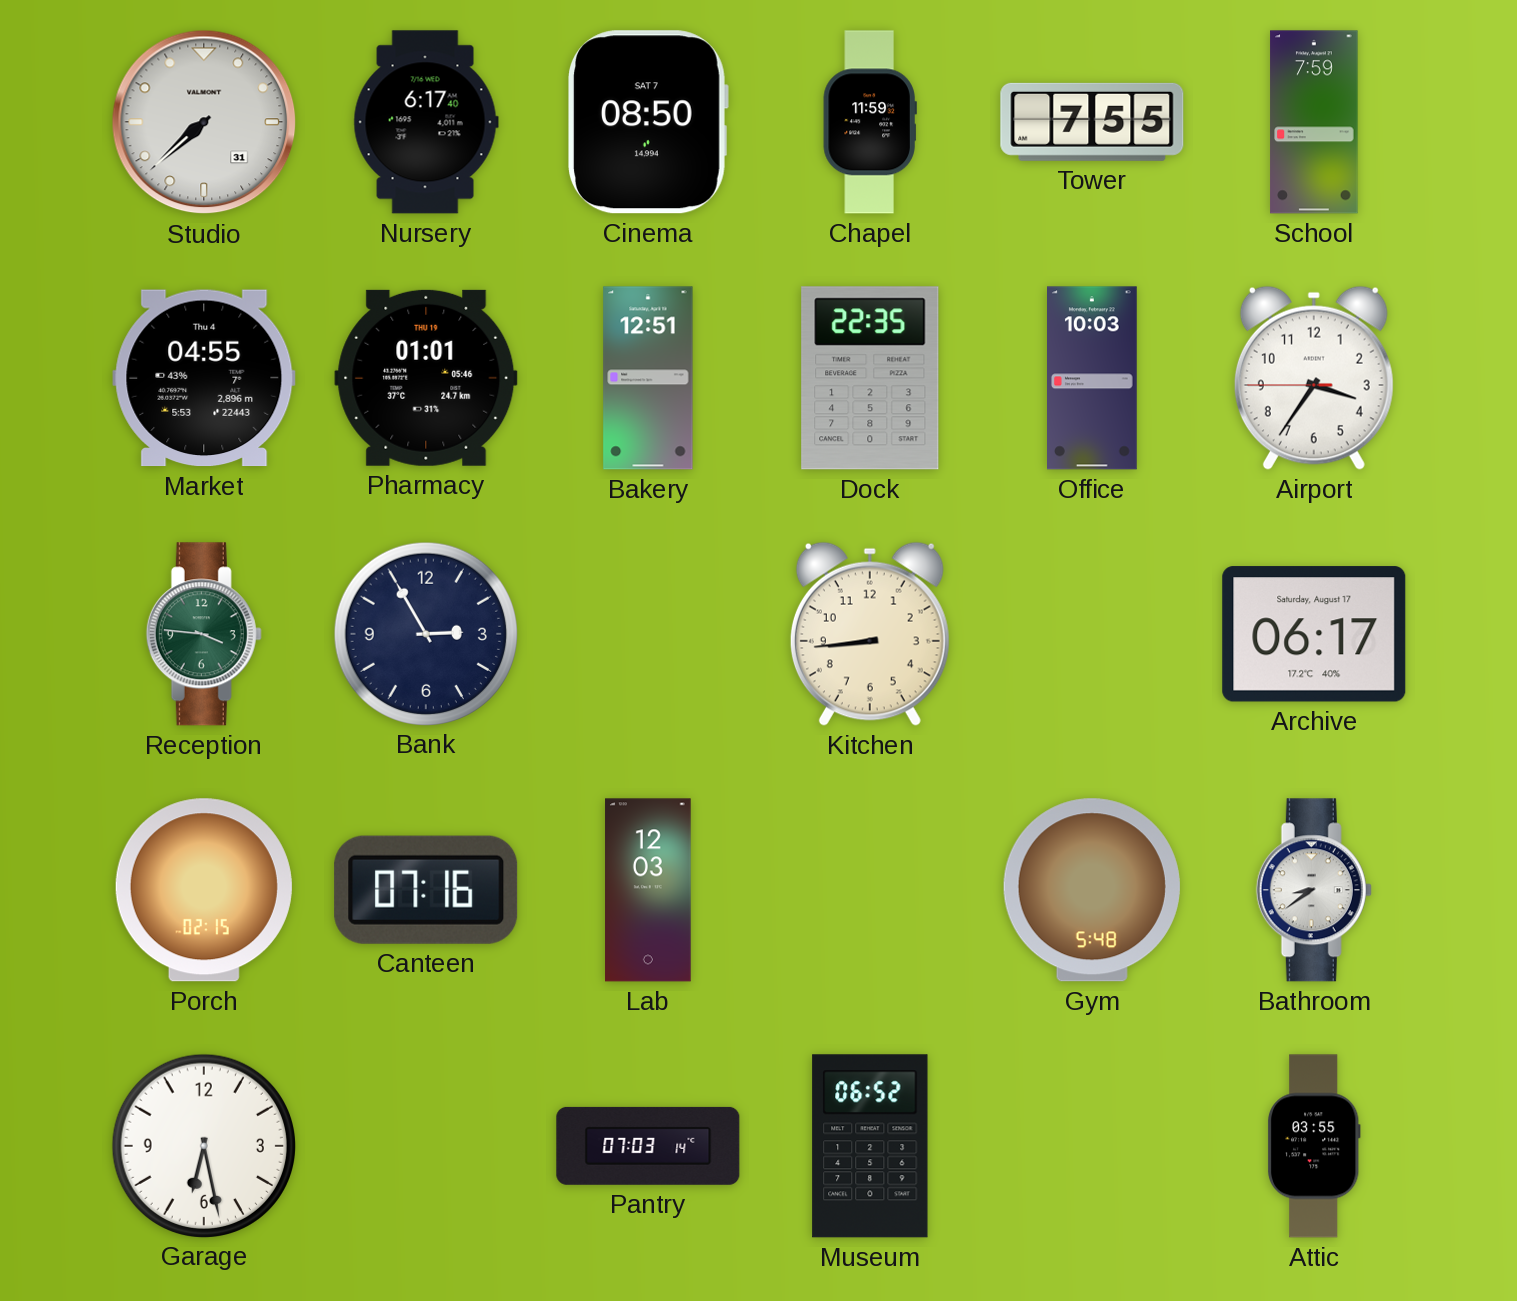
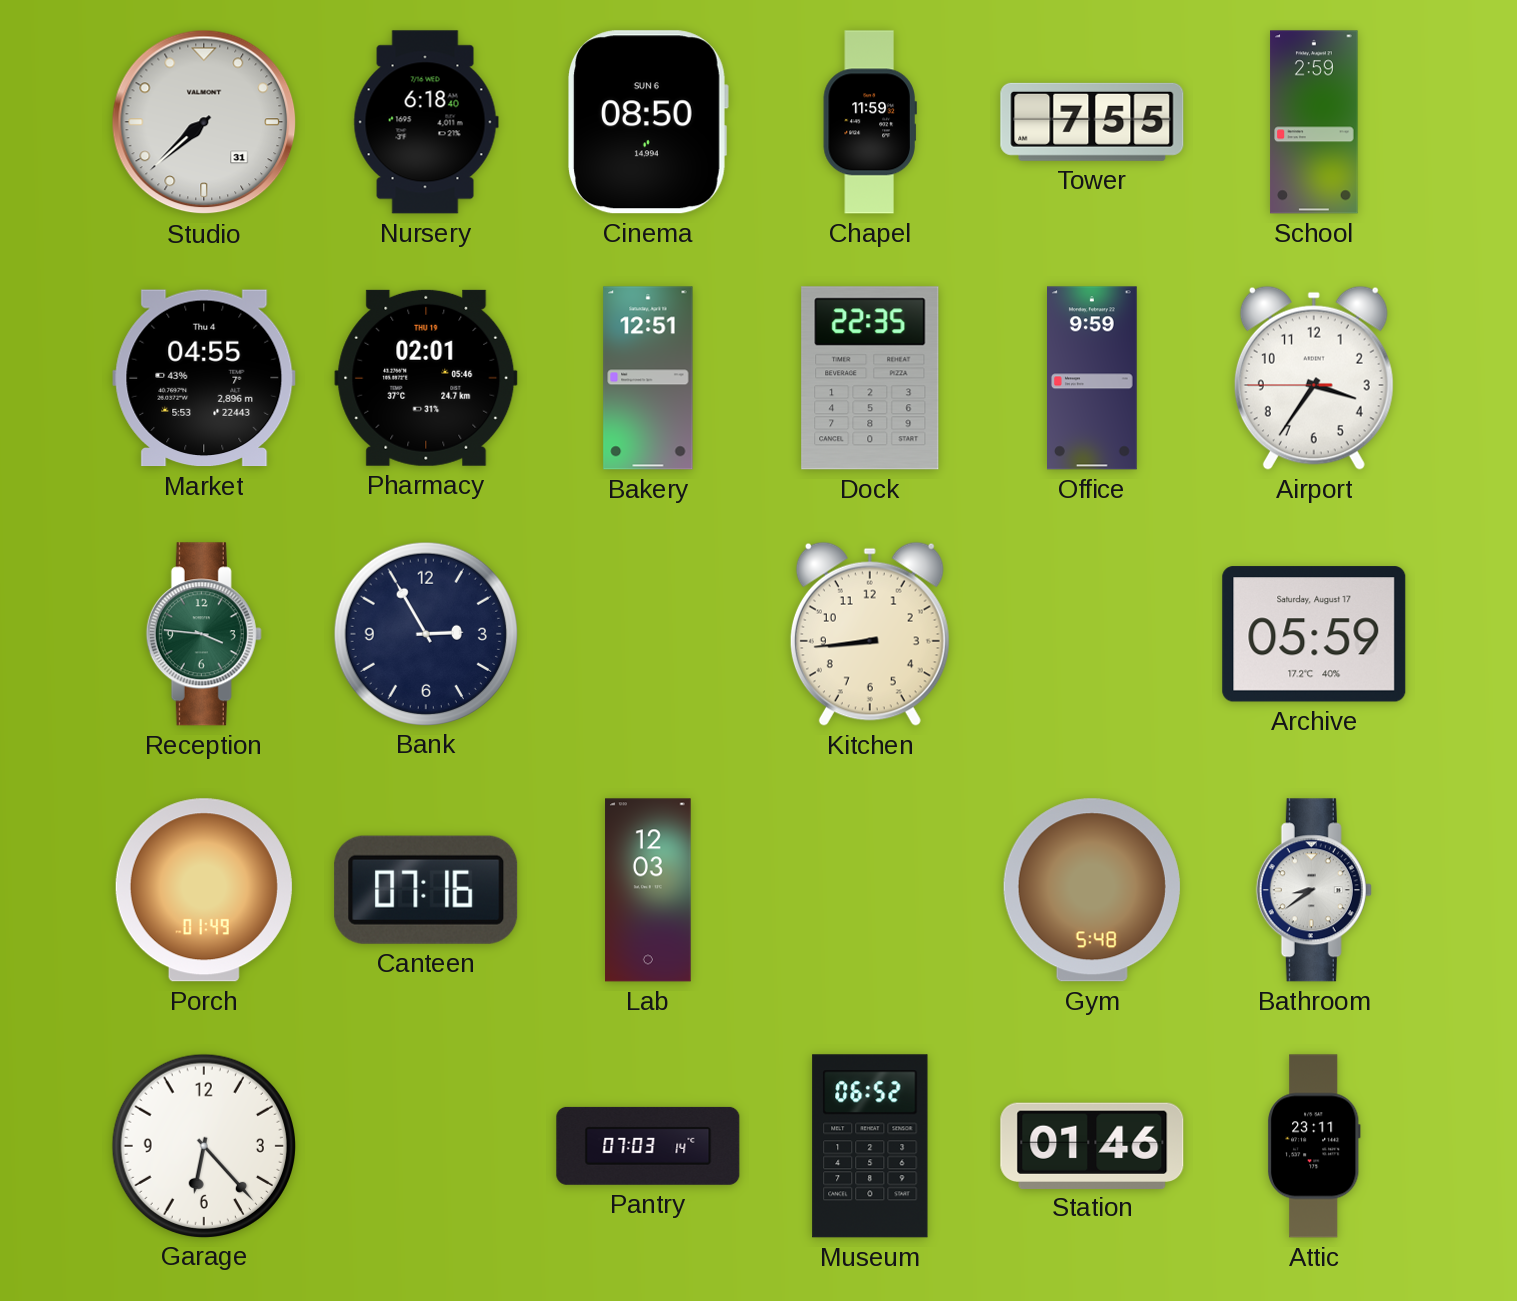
Nursery: 6:17 -> 6:18 (426, 122)
Cinema date: SAT 7 -> SUN 6 (648, 122)
School: 7:59 -> 2:59 (1314, 122)
Pharmacy: 01:01 -> 02:01 (426, 378)
Office: 10:03 -> 9:59 (1093, 378)
Archive: 06:17 -> 05:59 (1314, 634)
Porch: 02:15 -> 01:49 (204, 890)
Garage: 6:28 -> 6:23 (203, 1145)
Station: none -> 01:46 (1092, 1145)
Attic: 03:55 -> 23:11 (1314, 1146)
